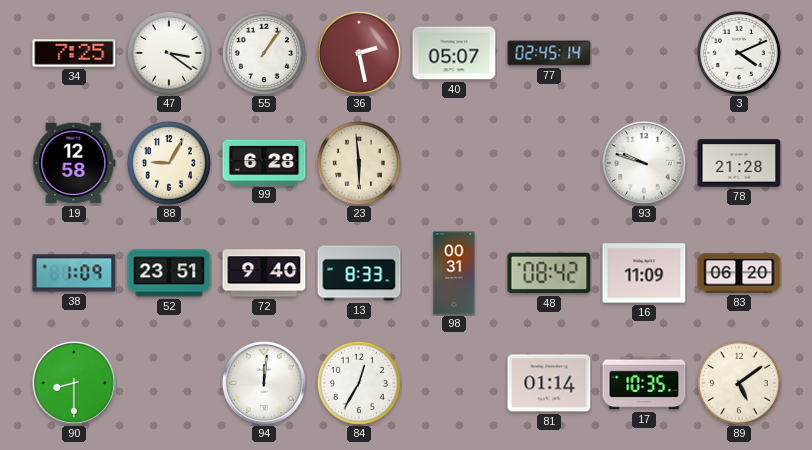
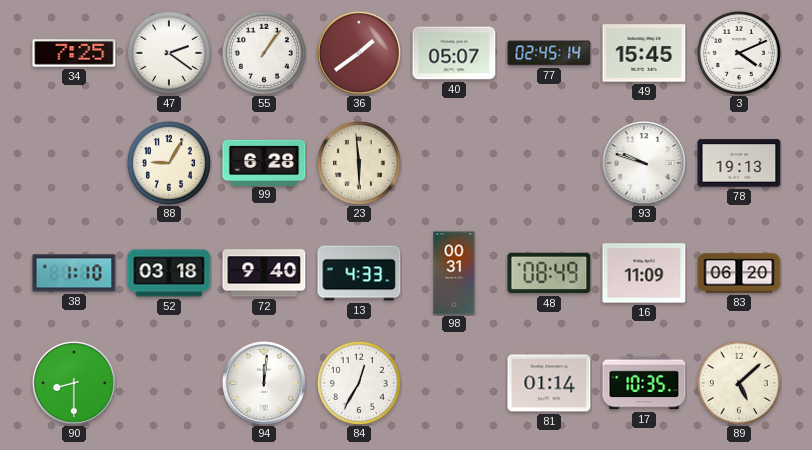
47: 3:21 -> 2:21 (169, 53)
36: 2:28 -> 1:39 (359, 54)
49: none -> 15:45 (644, 53)
19: 12:58 -> none (74, 163)
78: 21:28 -> 19:13 (739, 163)
38: 1:09 -> 1:10 (74, 273)
52: 23:51 -> 03:18 (169, 273)
13: 8:33 -> 4:33 (359, 273)
48: 08:42 -> 08:49 (549, 273)
89: 5:09 -> 5:08 (739, 383)
